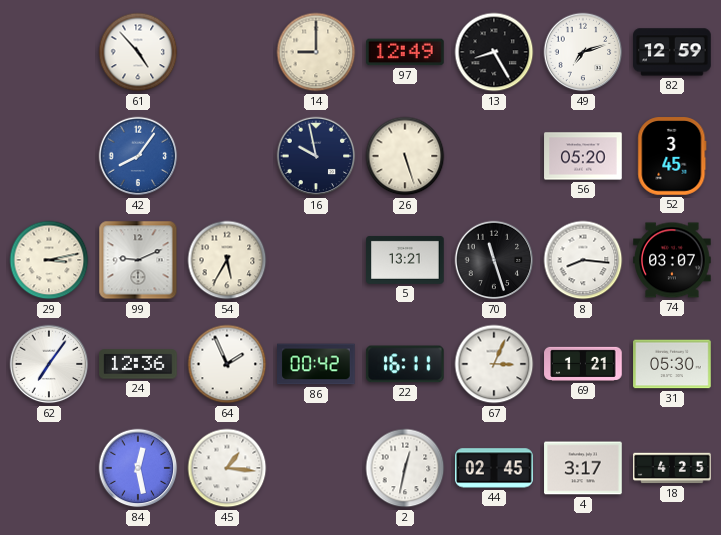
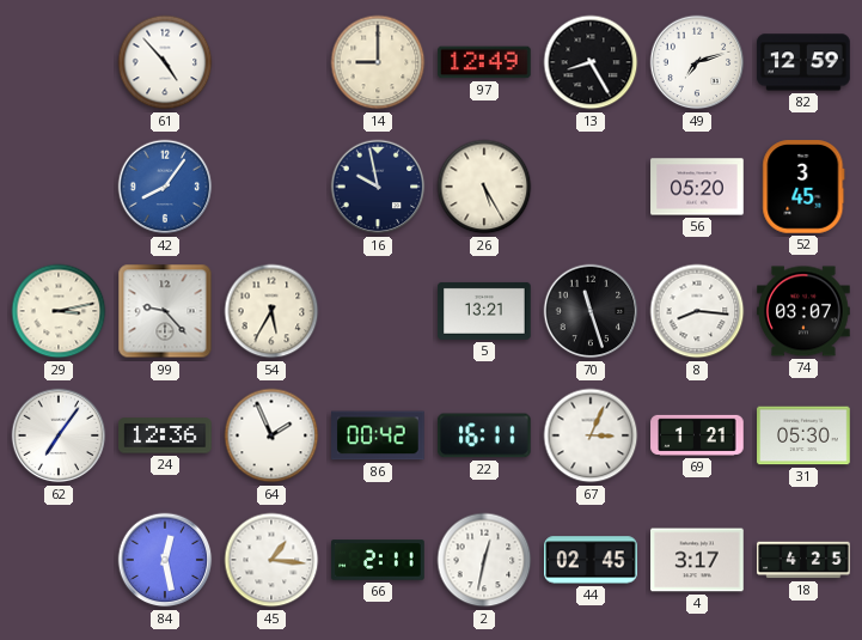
26: 5:27 -> 5:25 (484, 187)
99: 9:11 -> 9:23 (165, 311)
66: none -> 2:11 (378, 560)
